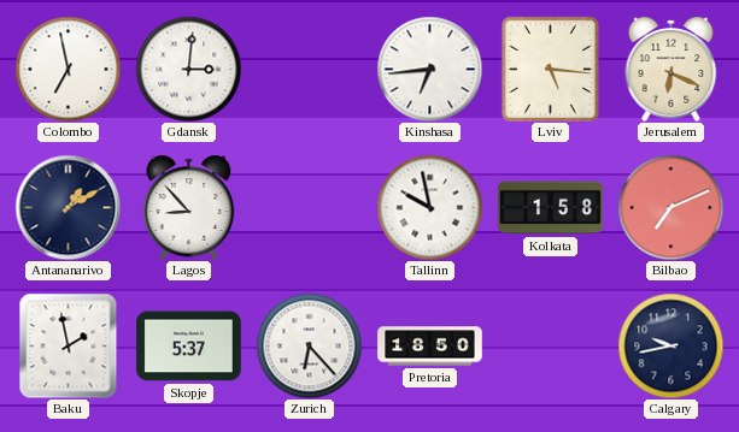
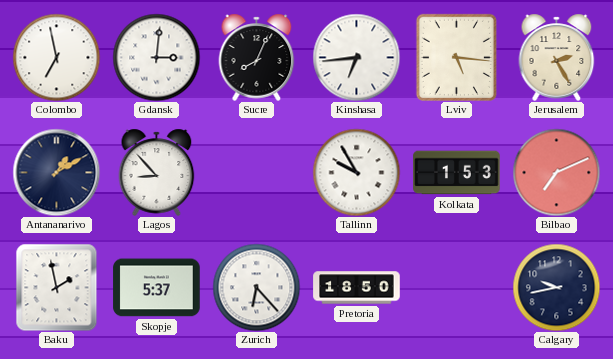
Sucre: none -> 8:04 (257, 57)
Jerusalem: 6:19 -> 2:25 (557, 57)
Tallinn: 9:58 -> 9:55 (356, 172)
Kolkata: 1:58 -> 1:53 (457, 173)
